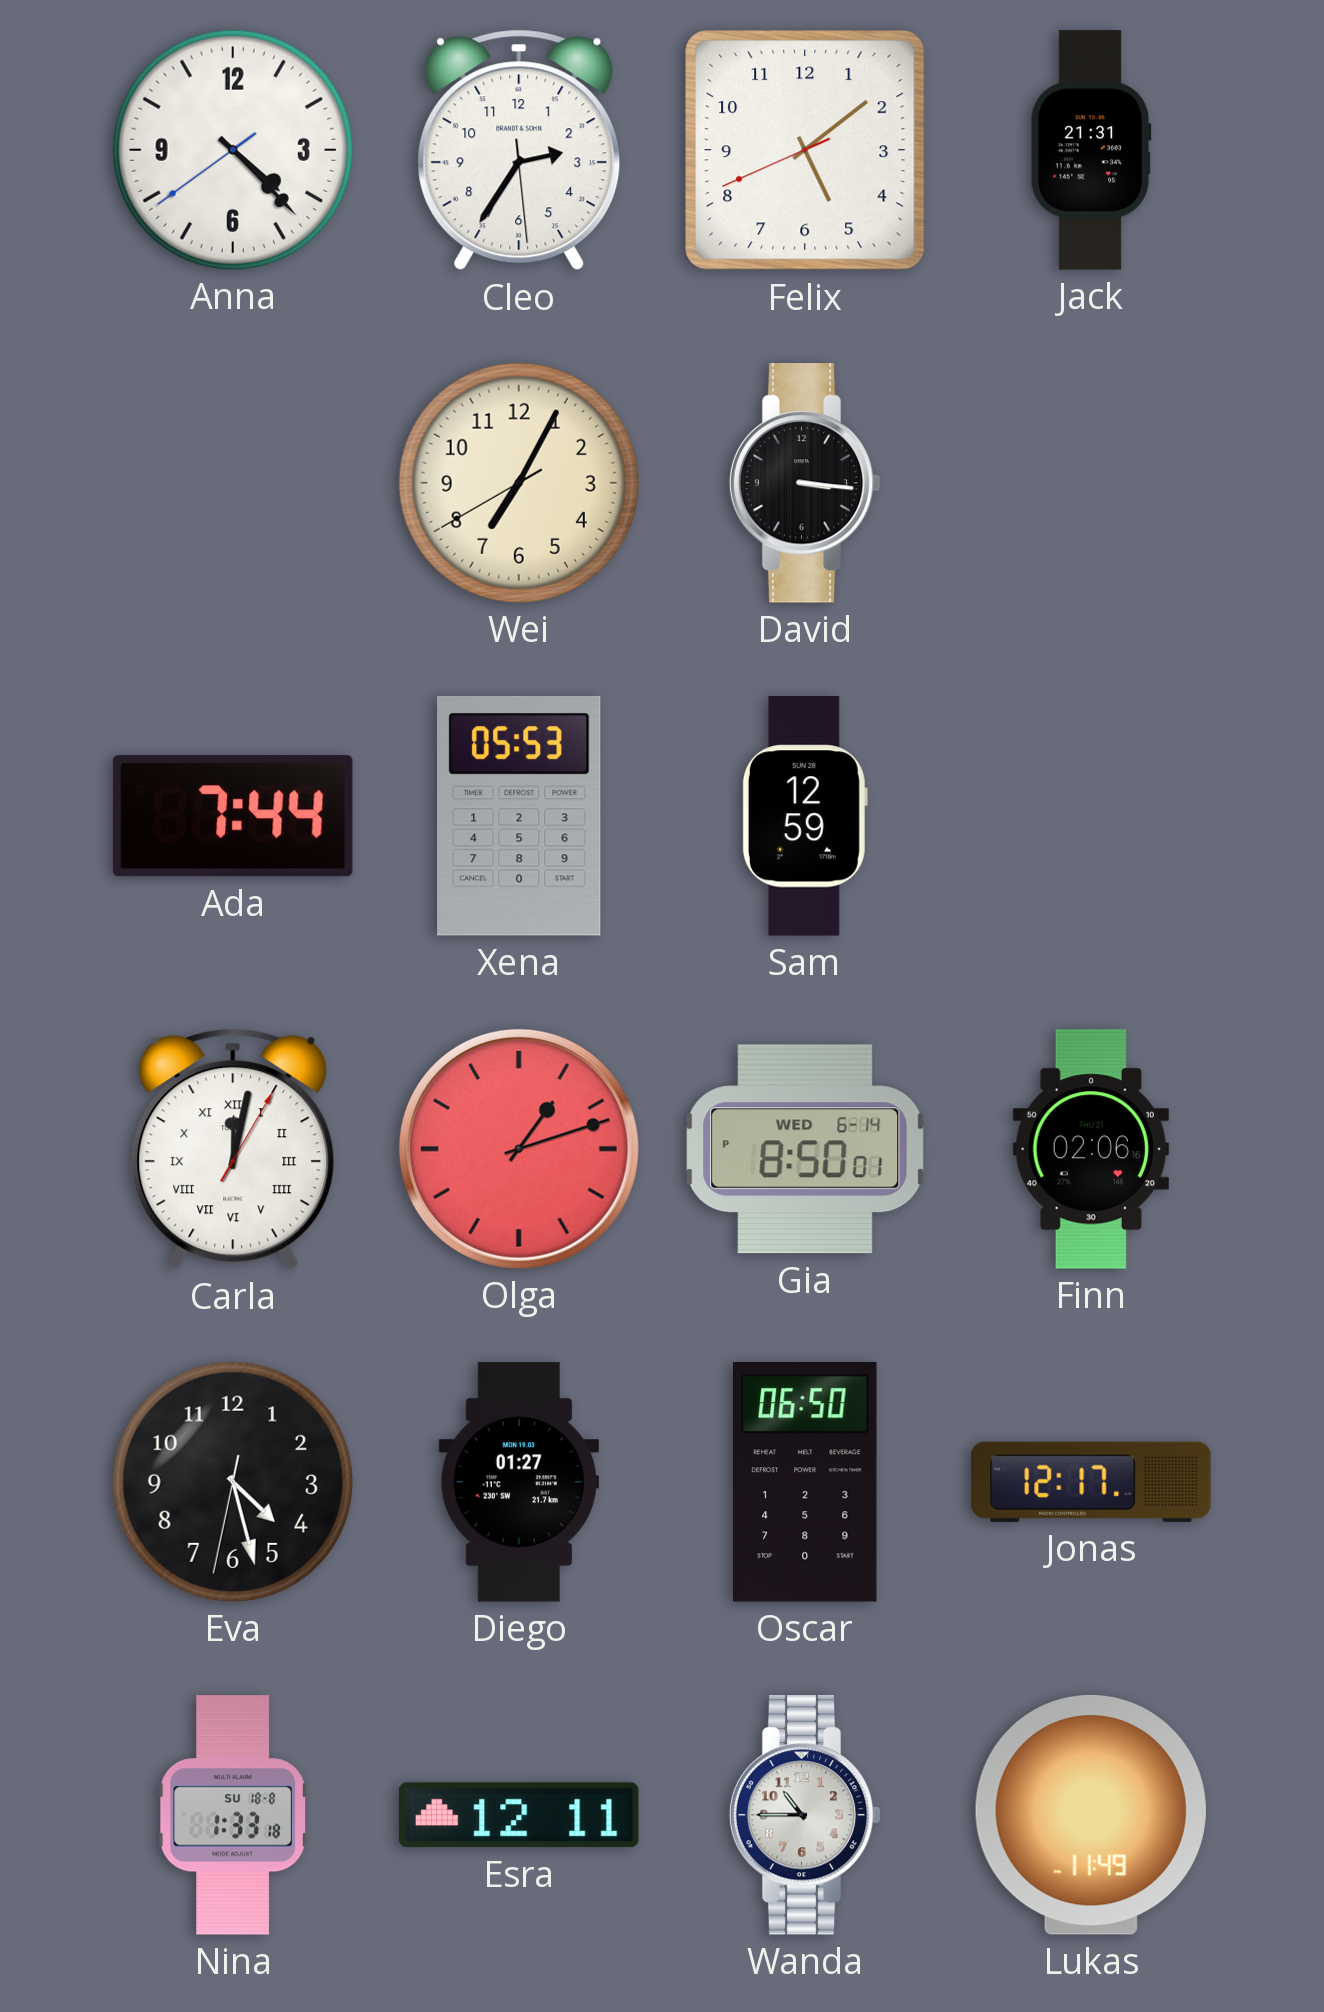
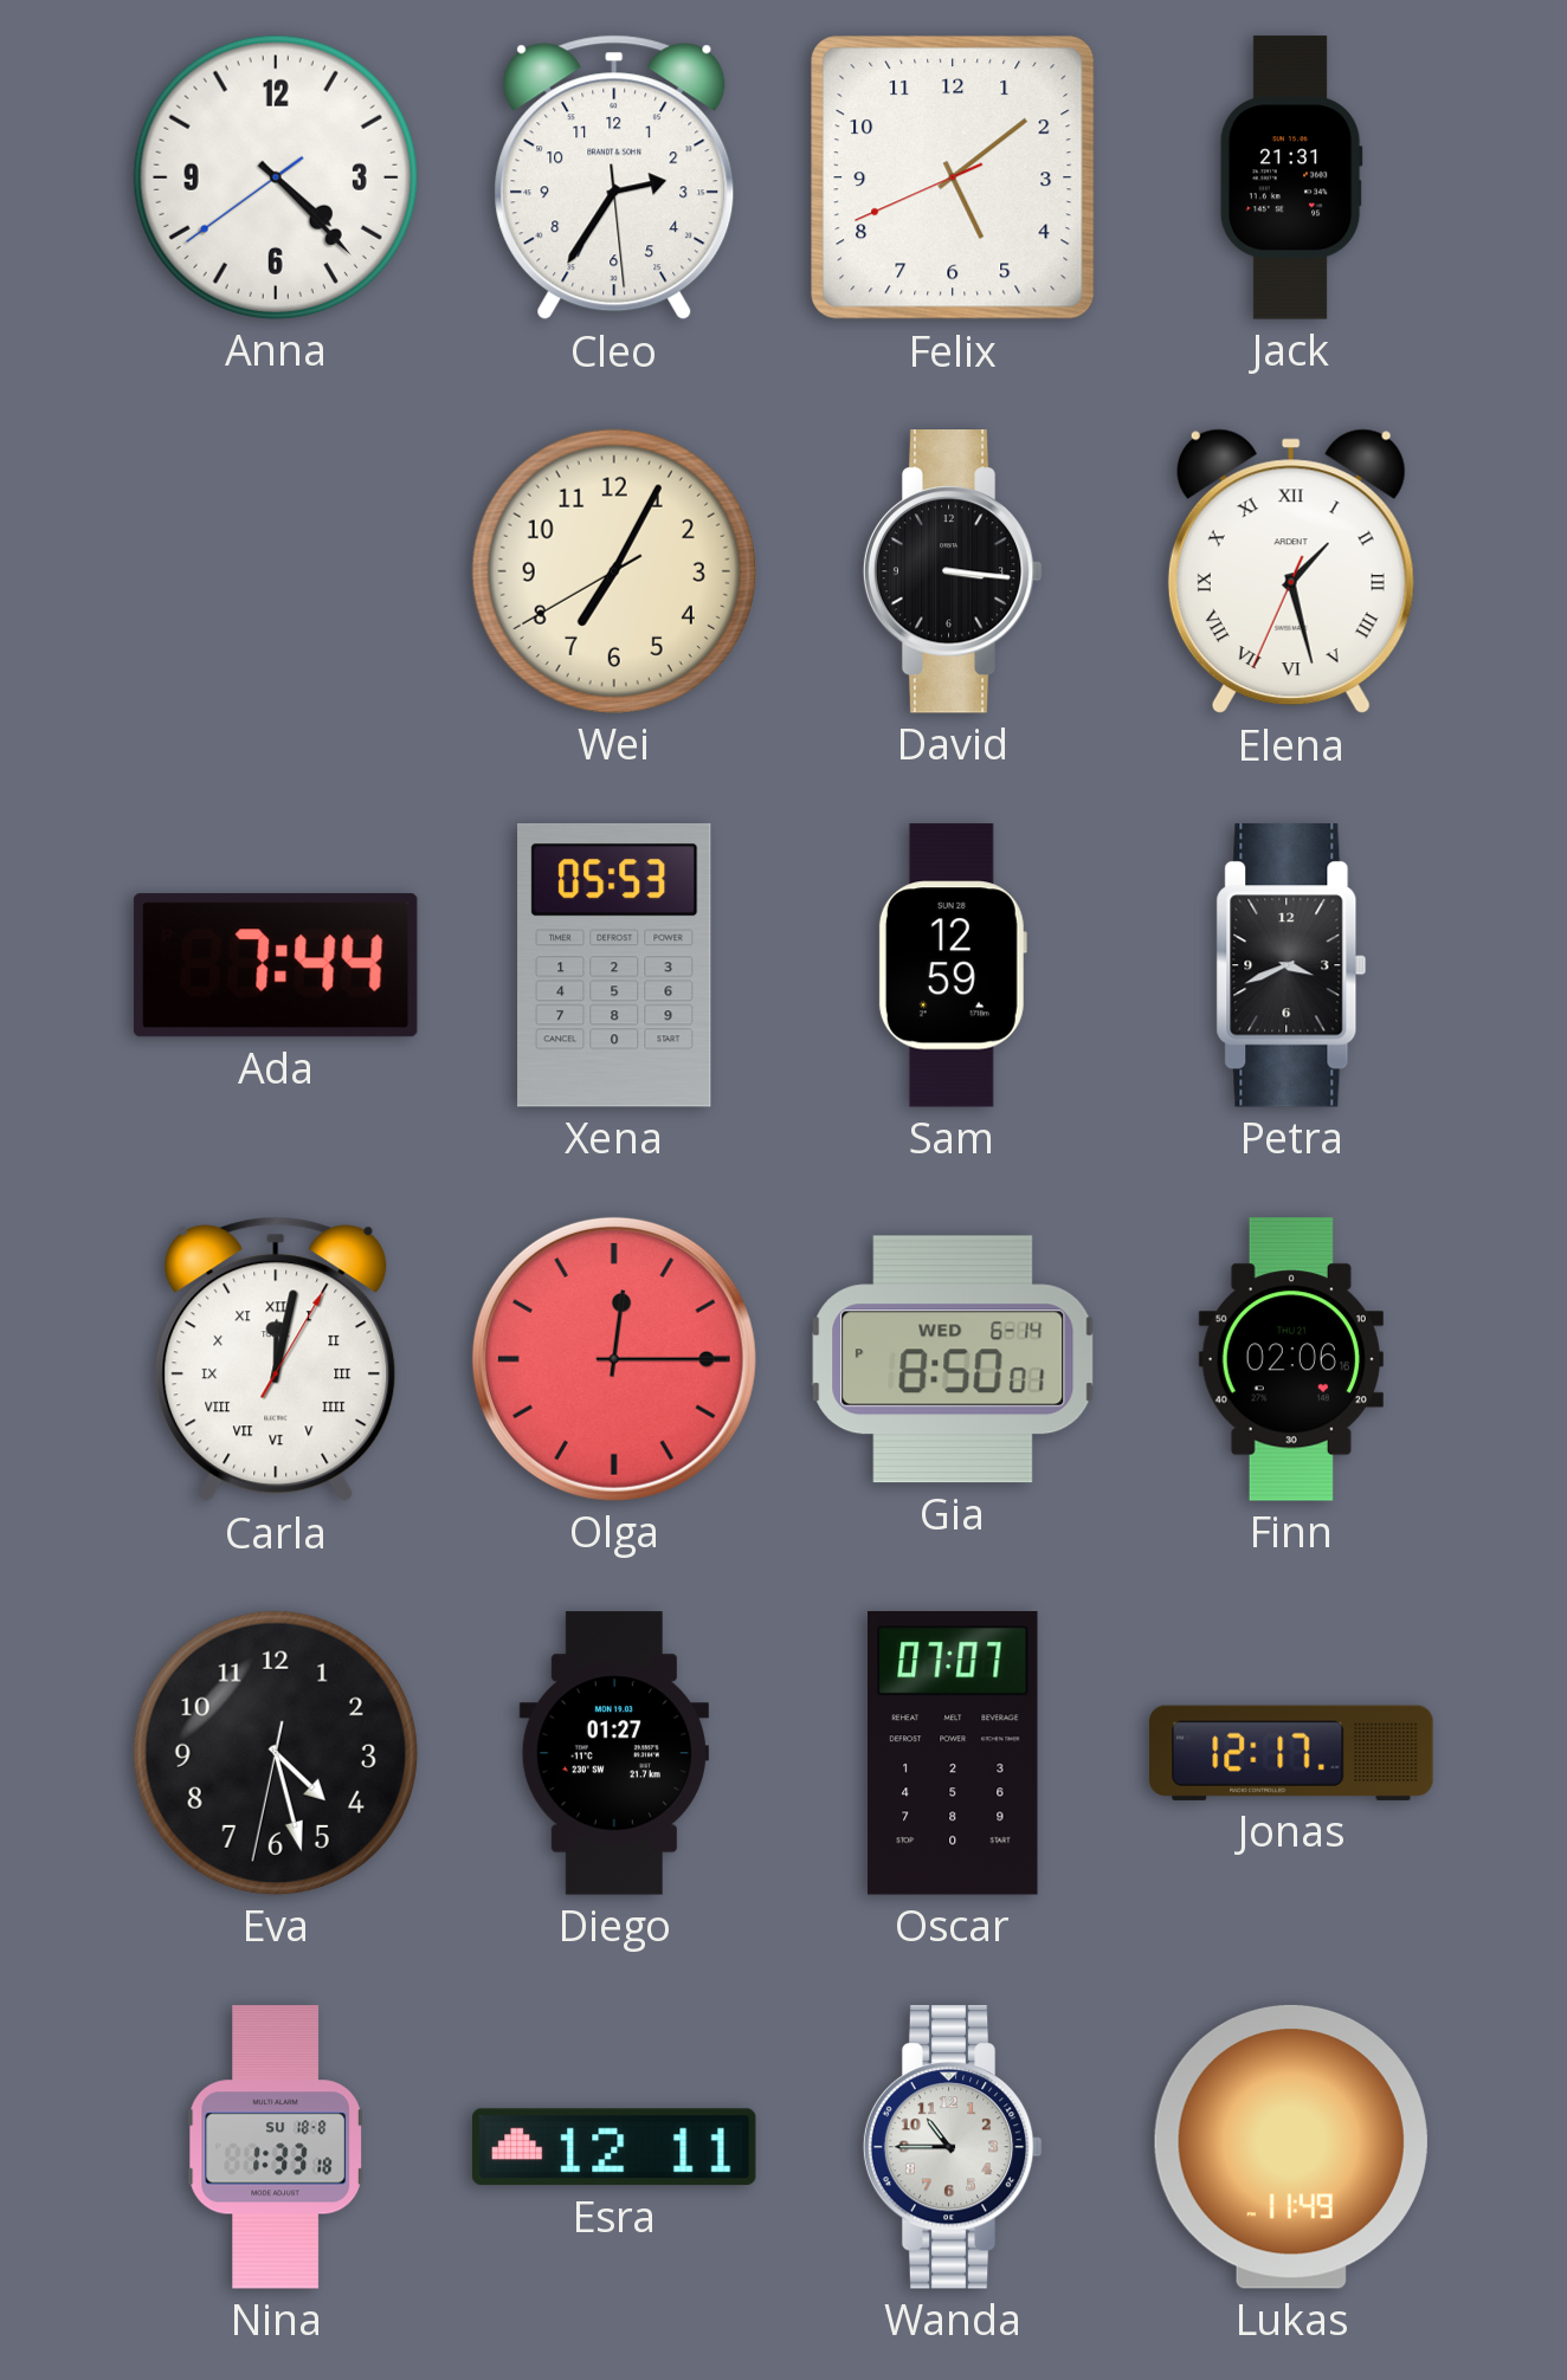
Elena: none -> 1:27 (1291, 571)
Petra: none -> 3:41 (1291, 965)
Olga: 1:12 -> 12:15 (614, 1359)
Oscar: 06:50 -> 07:07 (954, 1754)
